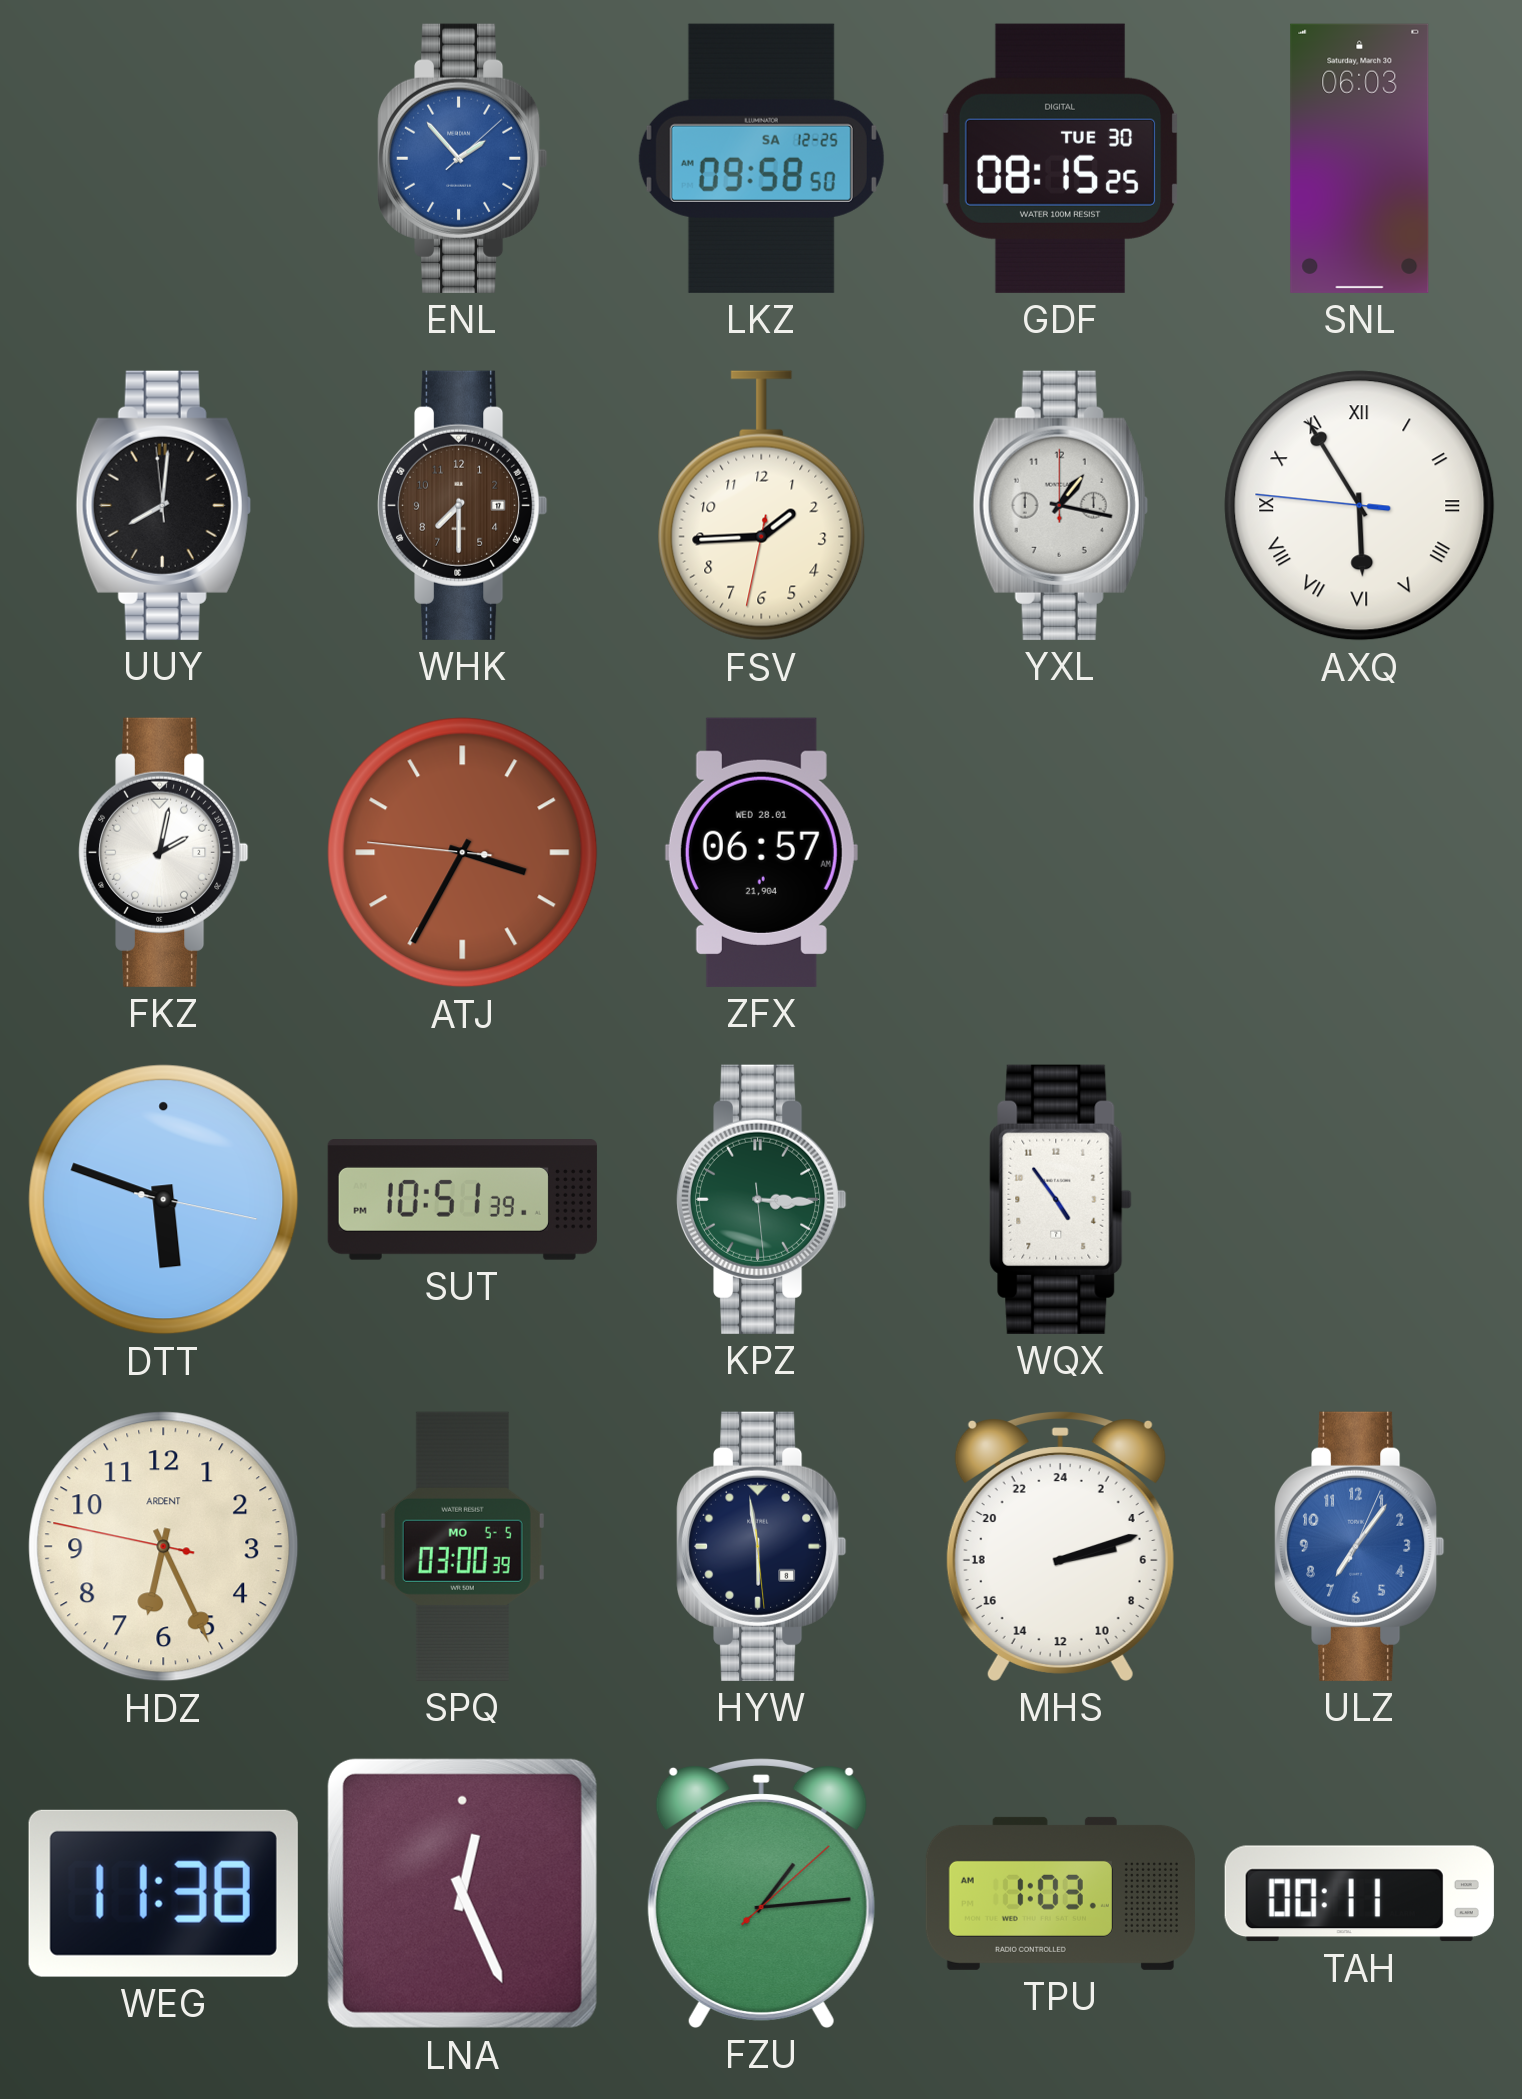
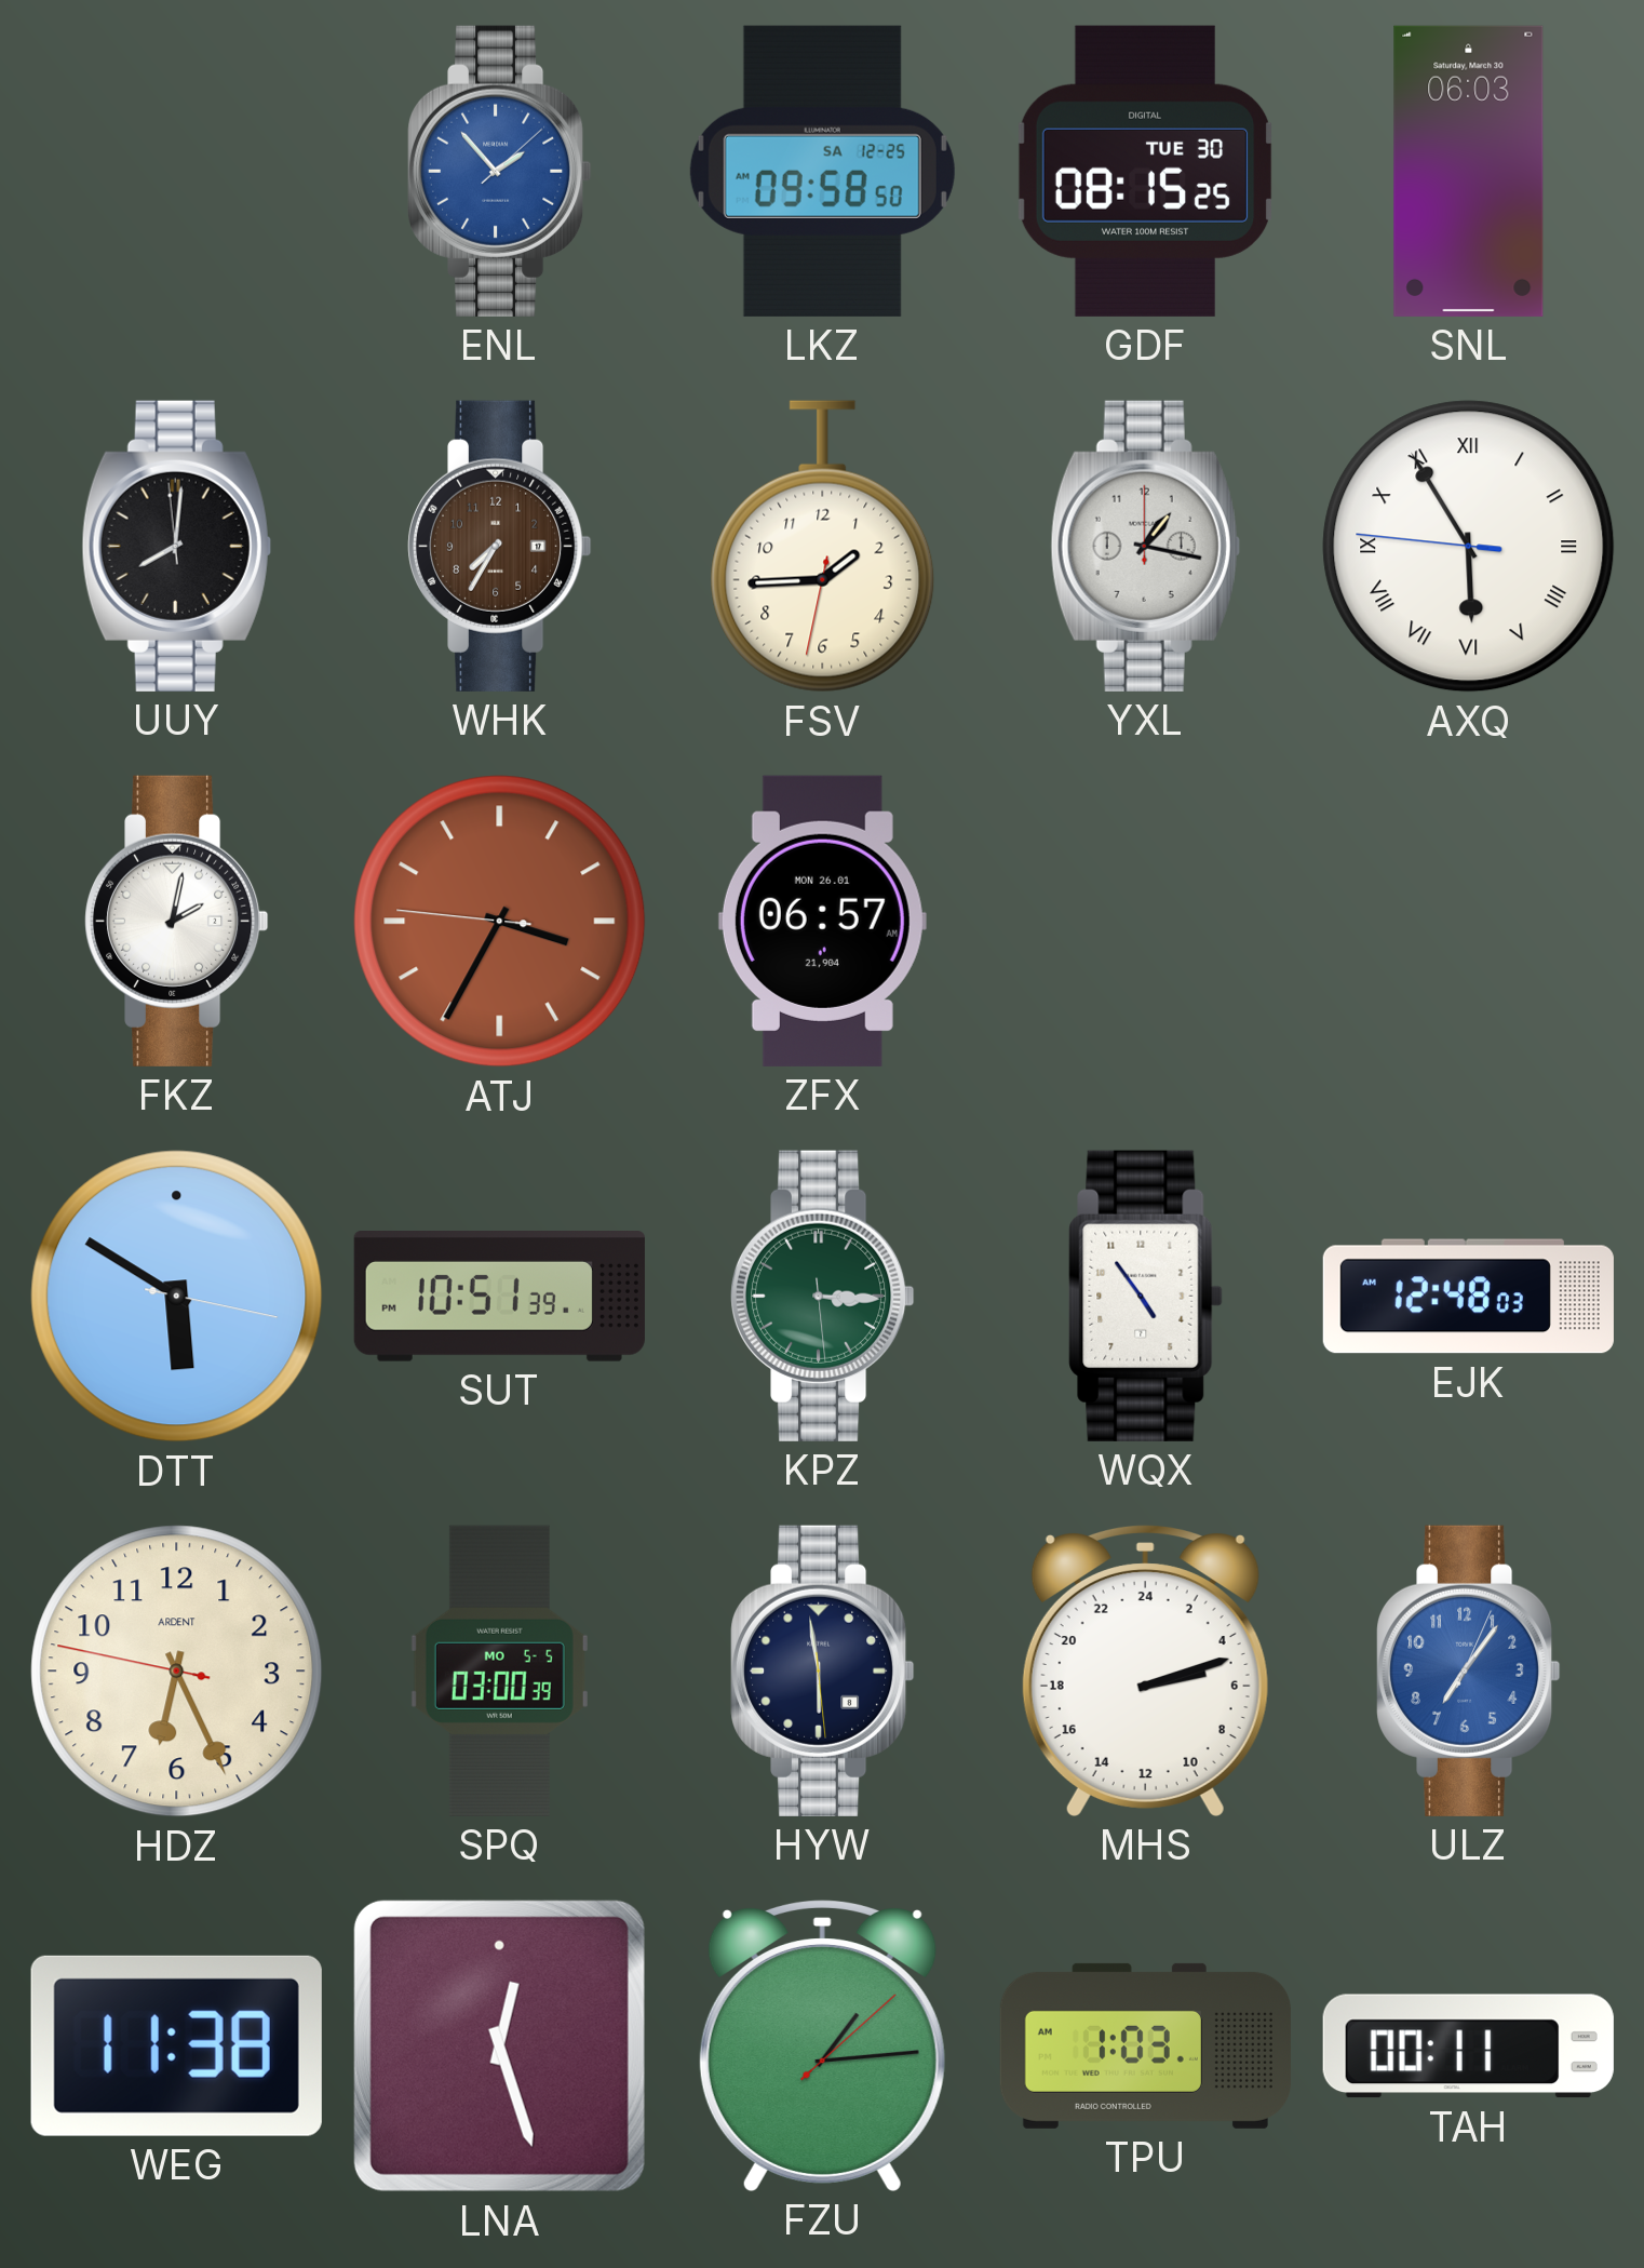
WHK: 7:30 -> 7:35 (499, 546)
ZFX date: WED 28.01 -> MON 26.01 (822, 921)
DTT: 5:48 -> 5:50 (177, 1297)
EJK: none -> 12:48 (1468, 1297)
LNA: 12:26 -> 12:27 (499, 2045)
